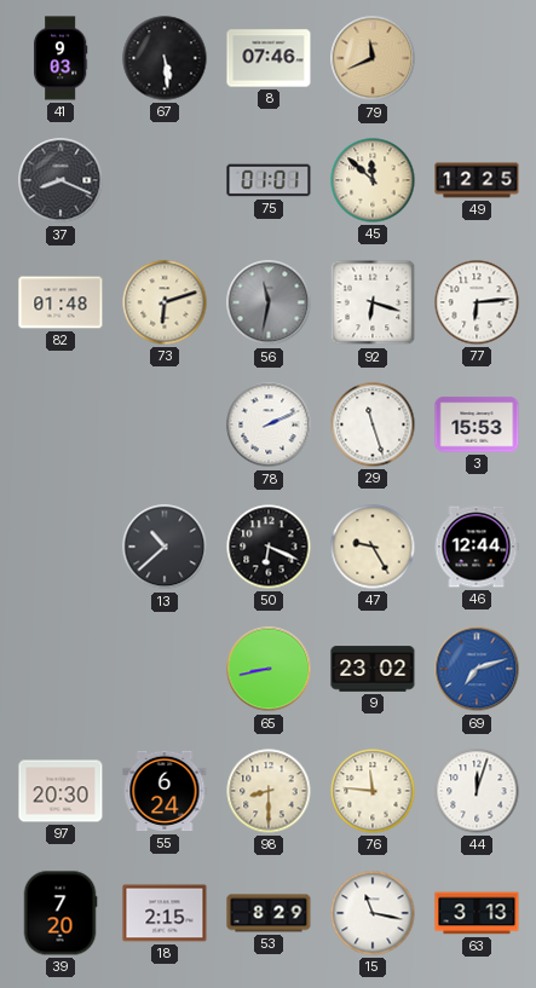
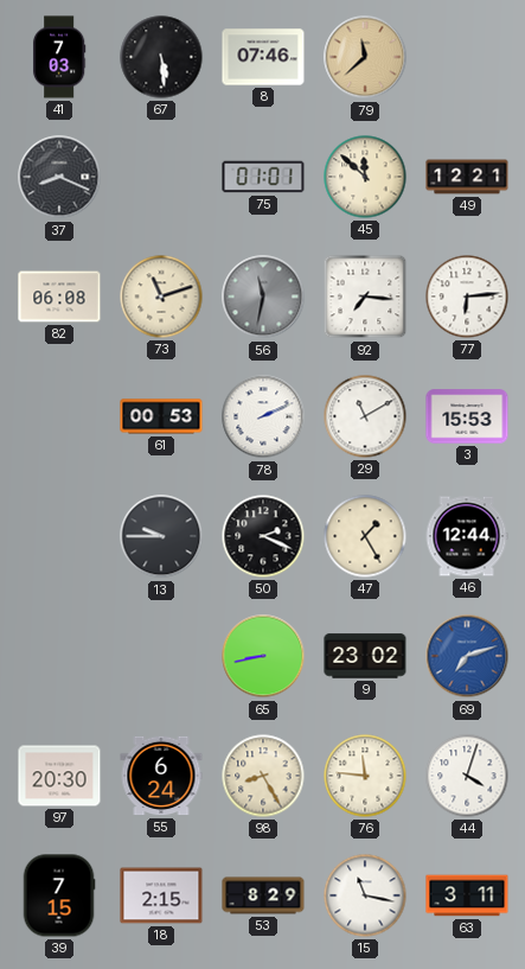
41: 9:03 -> 7:03 (59, 57)
79: 11:41 -> 11:38 (365, 57)
49: 12:25 -> 12:21 (467, 177)
82: 01:48 -> 06:08 (59, 297)
73: 6:12 -> 11:12 (161, 297)
92: 6:18 -> 7:16 (365, 297)
61: none -> 00:53 (161, 416)
29: 11:27 -> 11:10 (365, 416)
13: 10:38 -> 9:45 (161, 536)
50: 6:19 -> 2:19 (263, 536)
47: 9:25 -> 1:25 (365, 536)
98: 8:30 -> 8:25 (263, 776)
44: 12:03 -> 4:03 (467, 776)
39: 7:20 -> 7:15 (59, 895)
63: 3:13 -> 3:11 (467, 895)
